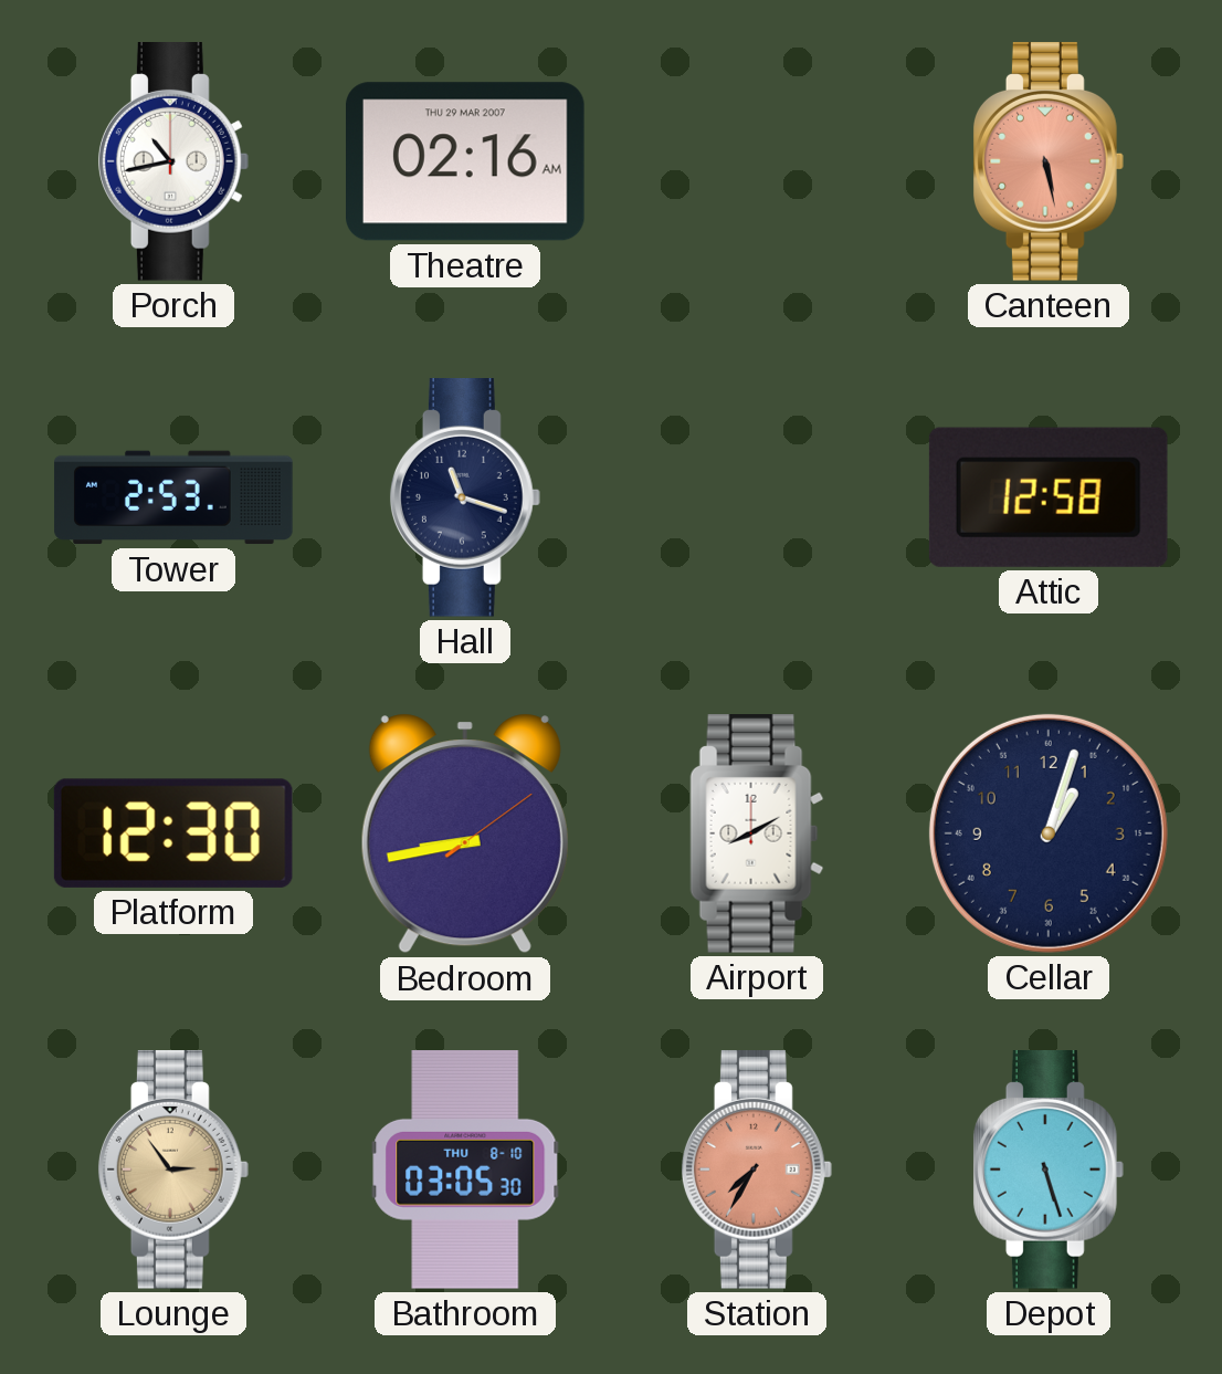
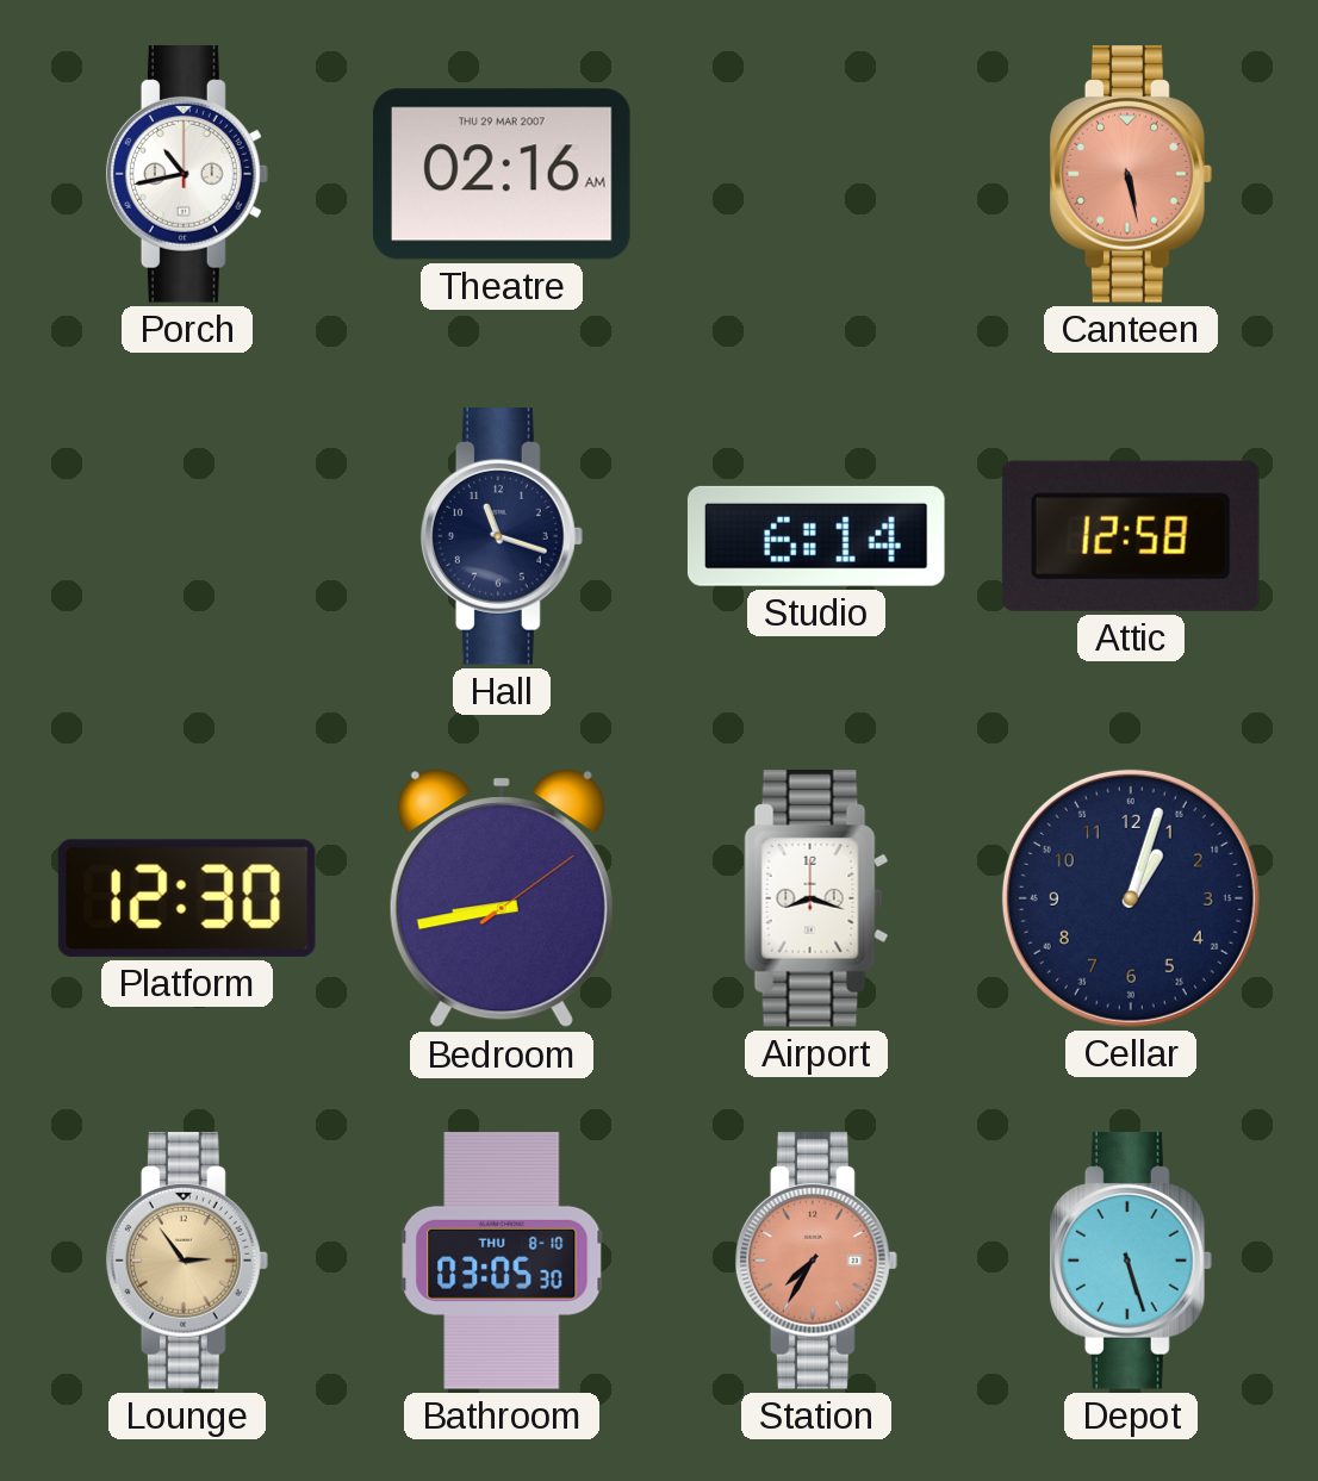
Tower: 2:53 -> none (173, 497)
Studio: none -> 6:14 (816, 536)
Airport: 8:10 -> 8:18 (816, 900)
